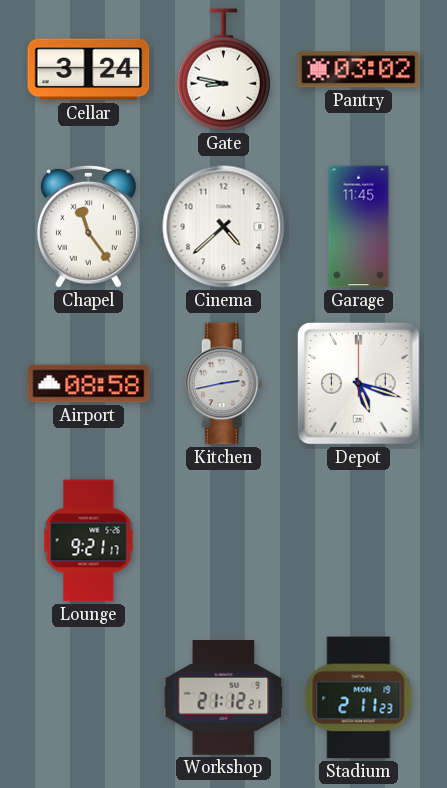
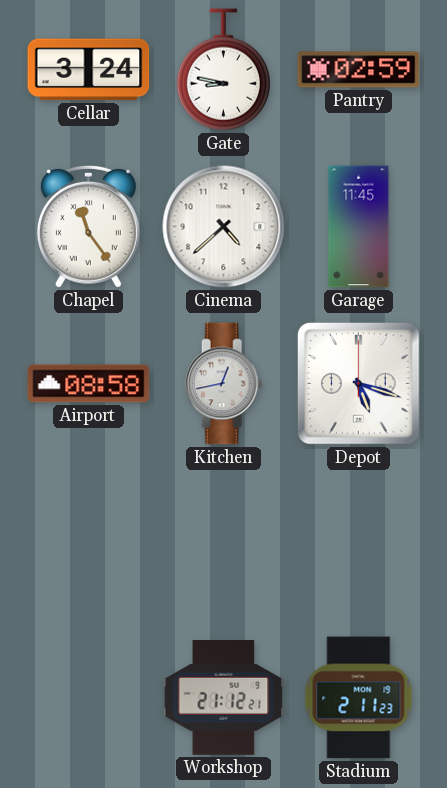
Pantry: 03:02 -> 02:59 (359, 70)
Kitchen: 2:43 -> 12:43 (224, 384)
Lounge: 9:21 -> none (89, 541)
